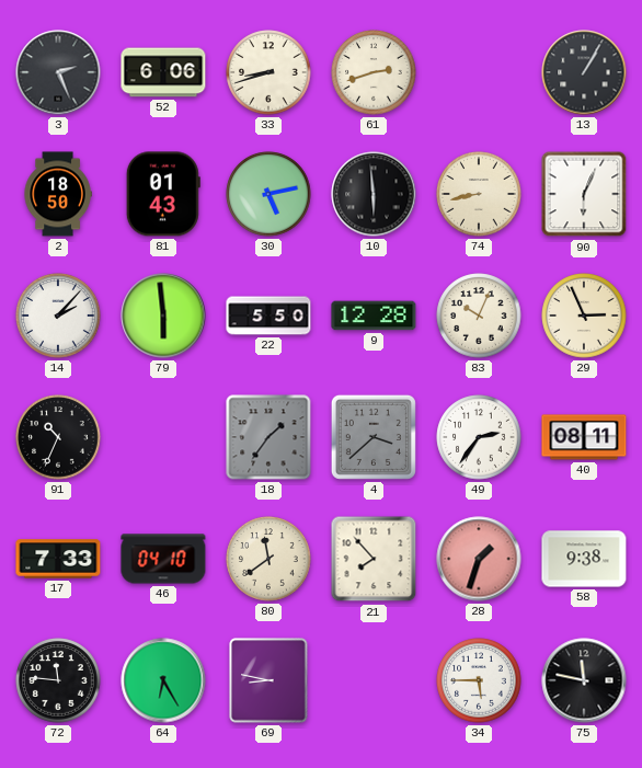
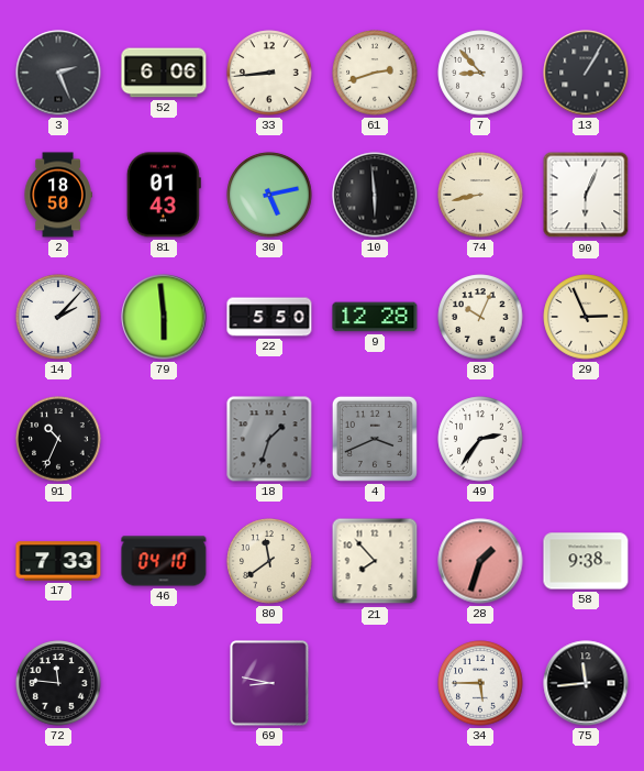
33: 8:42 -> 8:44 (269, 73)
7: none -> 8:53 (480, 73)
18: 1:36 -> 1:33 (269, 439)
4: 3:38 -> 3:41 (375, 439)
40: 08:11 -> none (584, 437)
64: 6:25 -> none (163, 680)
75: 11:47 -> 11:44 (586, 683)
